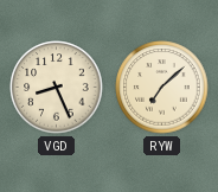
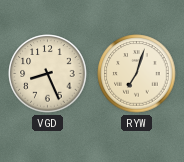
RYW: 7:08 -> 7:03 (137, 74)
